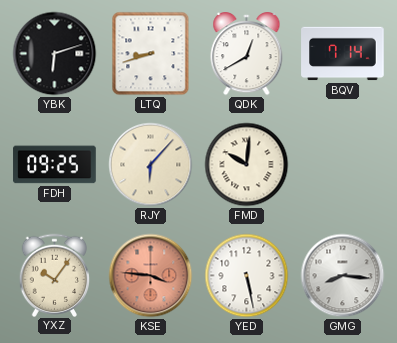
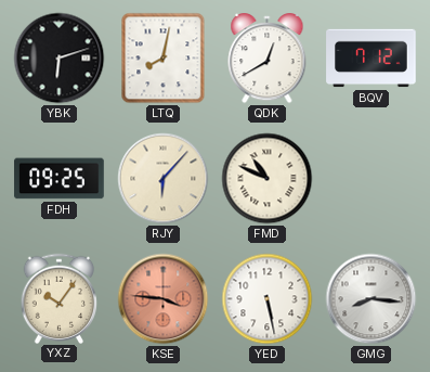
LTQ: 8:42 -> 8:02 (164, 59)
BQV: 7:14 -> 7:12 (372, 59)
FMD: 10:01 -> 10:49 (268, 179)
